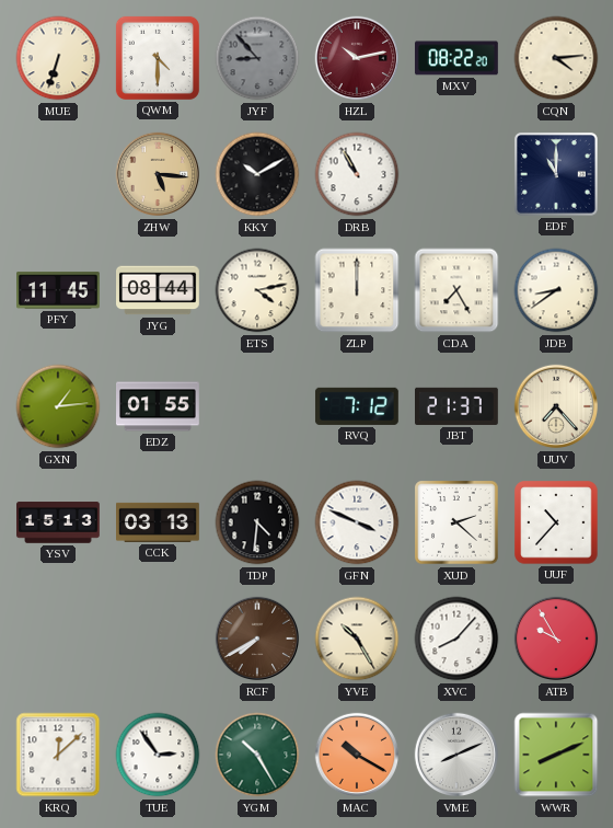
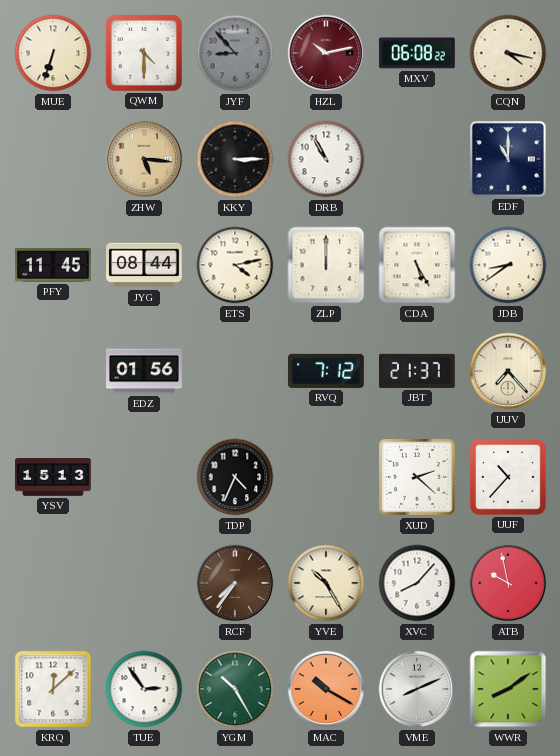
MXV: 08:22 -> 06:08 (417, 53)
CQN: 4:14 -> 4:17 (508, 53)
KKY: 10:10 -> 3:15 (235, 159)
CDA: 7:25 -> 5:25 (417, 265)
GXN: 1:14 -> none (58, 406)
EDZ: 01:55 -> 01:56 (145, 371)
CCK: 03:13 -> none (158, 522)
TDP: 4:31 -> 4:34 (235, 477)
GFN: 3:49 -> none (357, 522)
RCF: 7:40 -> 7:36 (235, 583)
ATB: 9:55 -> 9:58 (508, 583)
WWR: 8:11 -> 8:09 (508, 689)
